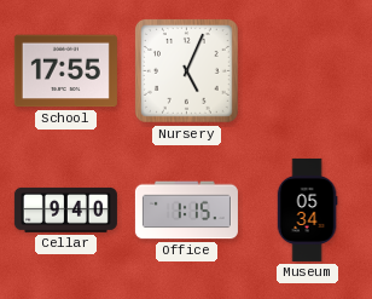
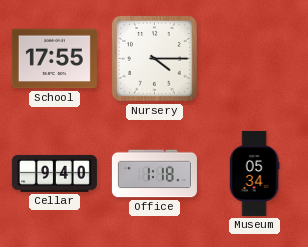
Nursery: 5:04 -> 4:15 (154, 58)
Office: 1:15 -> 1:18 (154, 174)
